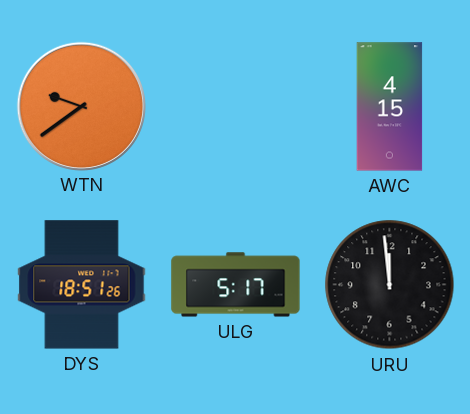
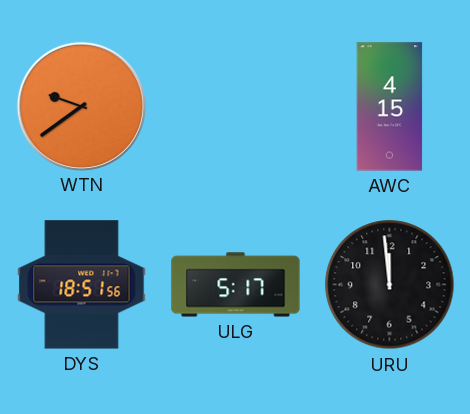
DYS: 18:51:26 -> 18:51:56 (82, 285)
